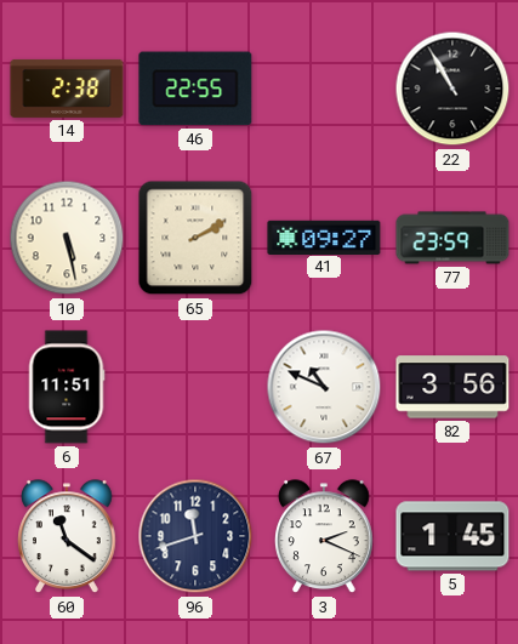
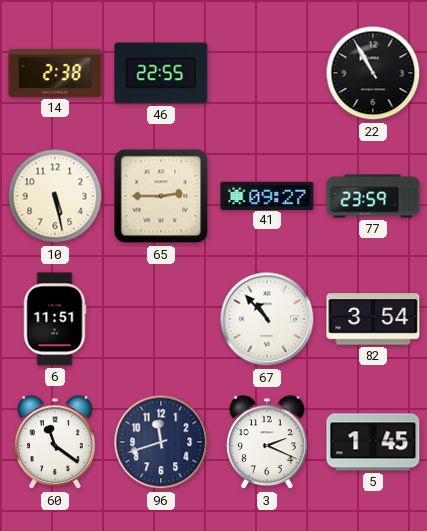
65: 2:10 -> 2:45 (161, 196)
67: 10:49 -> 10:53 (267, 319)
82: 3:56 -> 3:54 (373, 319)
